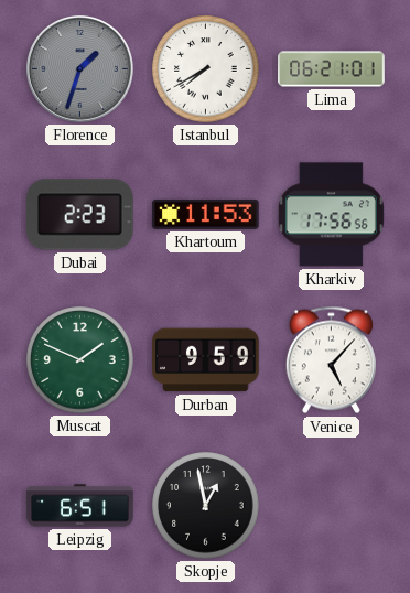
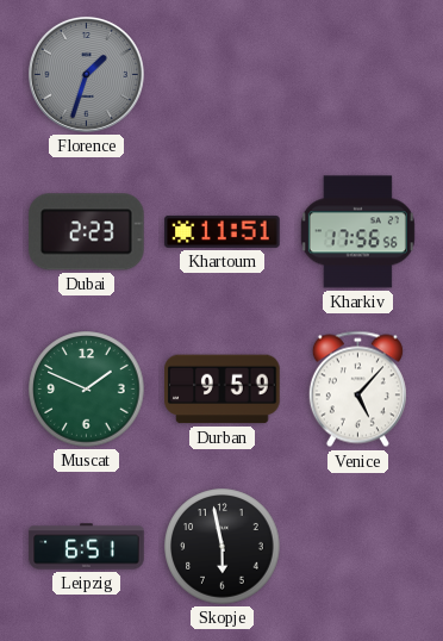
Istanbul: 7:40 -> none (206, 69)
Lima: 06:21 -> none (332, 69)
Khartoum: 11:53 -> 11:51 (223, 231)
Skopje: 12:58 -> 5:58 (223, 547)
